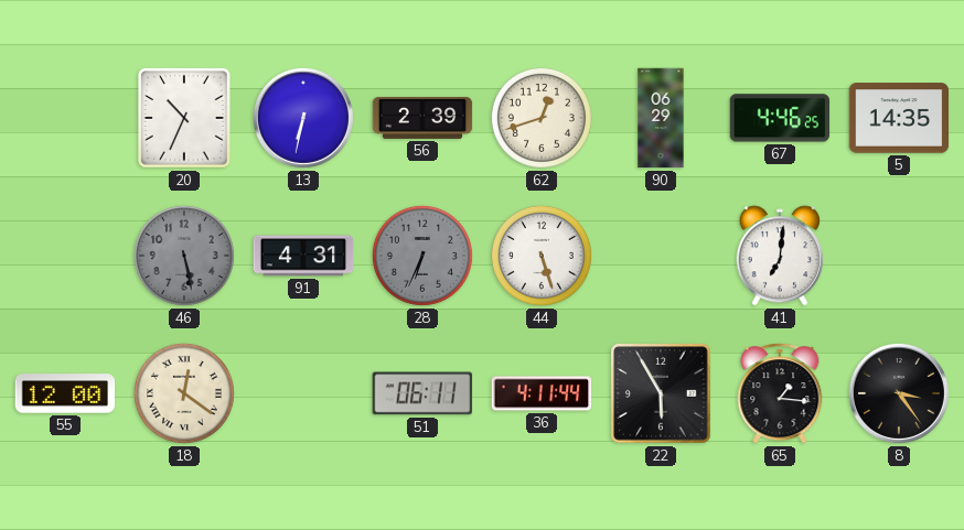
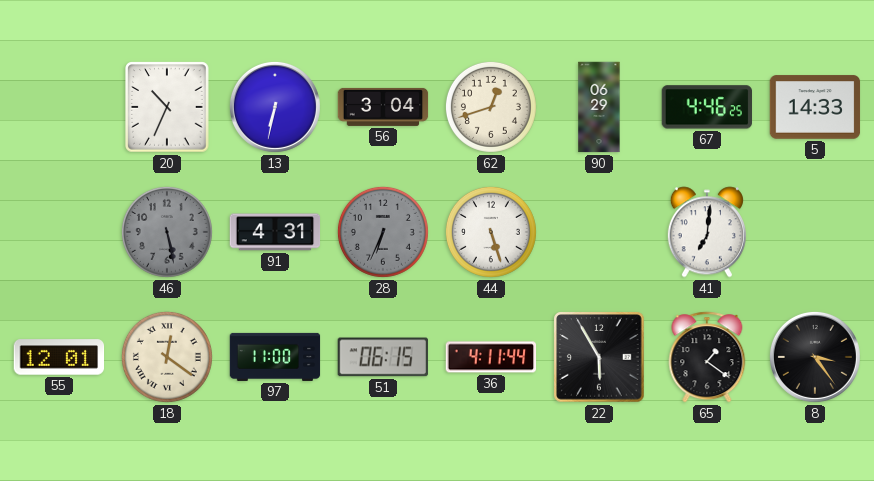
56: 2:39 -> 3:04 (383, 107)
5: 14:35 -> 14:33 (815, 107)
55: 12:00 -> 12:01 (59, 357)
97: none -> 11:00 (275, 357)
51: 06:11 -> 06:15 (382, 357)
65: 1:16 -> 1:21 (707, 357)
